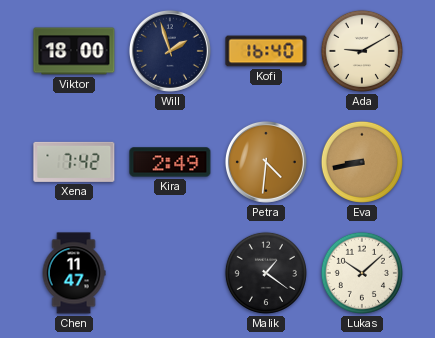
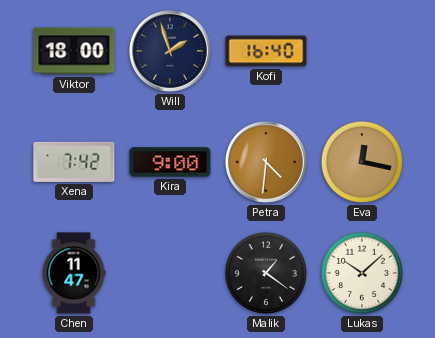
Ada: 9:10 -> none (362, 51)
Kira: 2:49 -> 9:00 (170, 162)
Eva: 8:43 -> 12:17 (362, 162)
